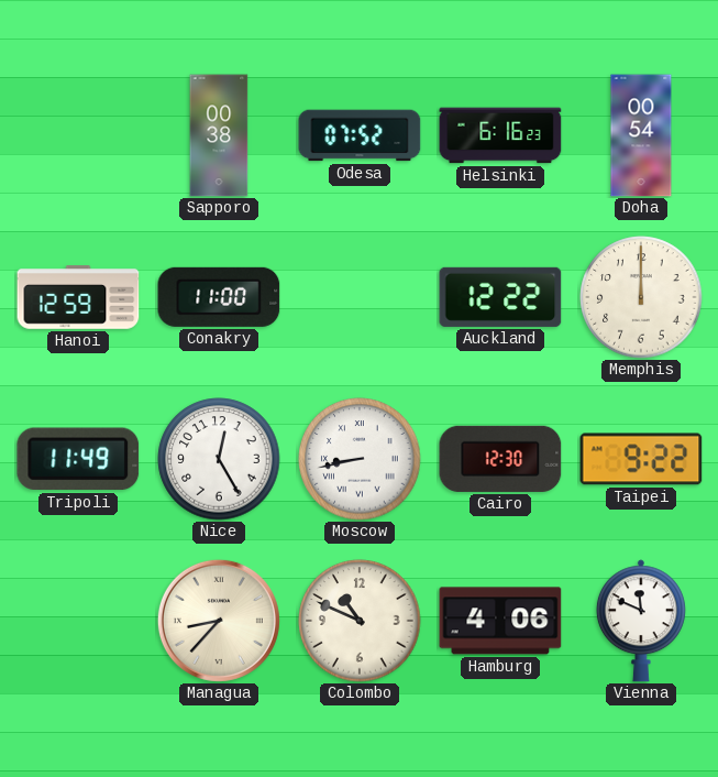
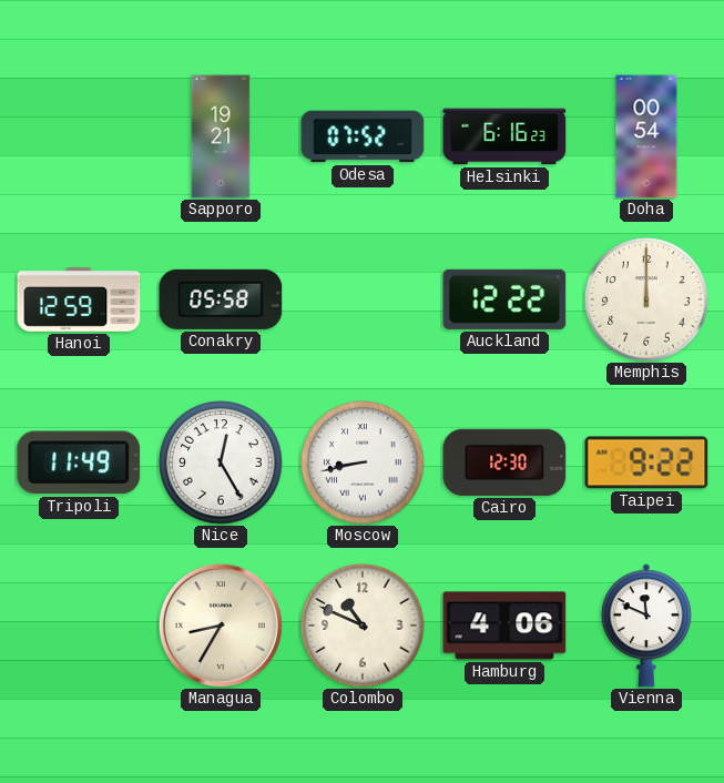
Sapporo: 00:38 -> 19:21 (221, 136)
Conakry: 11:00 -> 05:58 (221, 299)
Managua: 8:37 -> 8:35 (221, 626)
